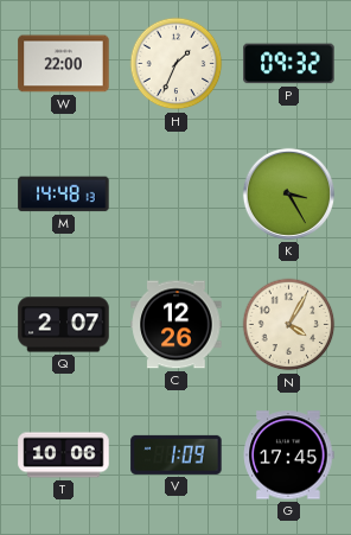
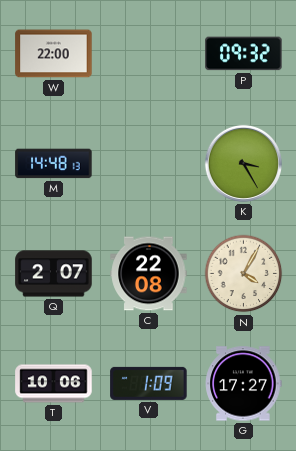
H: 1:34 -> none (177, 64)
C: 12:26 -> 22:08 (149, 274)
G: 17:45 -> 17:27 (244, 384)
